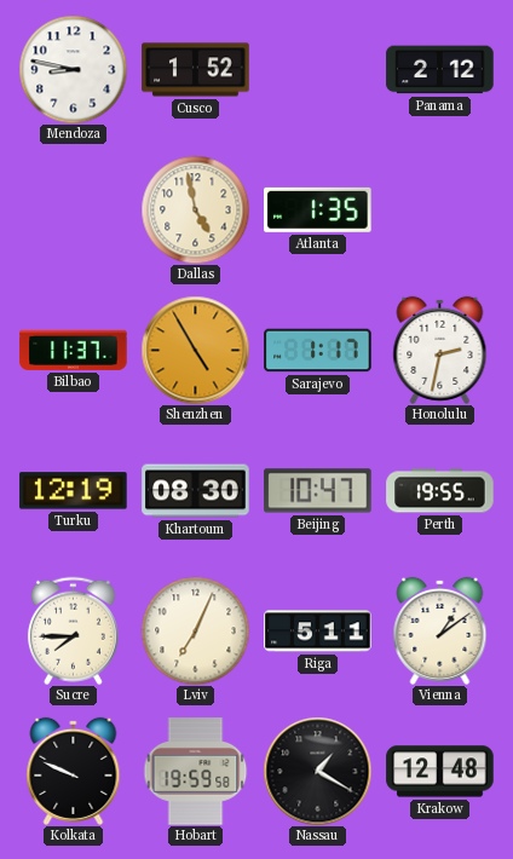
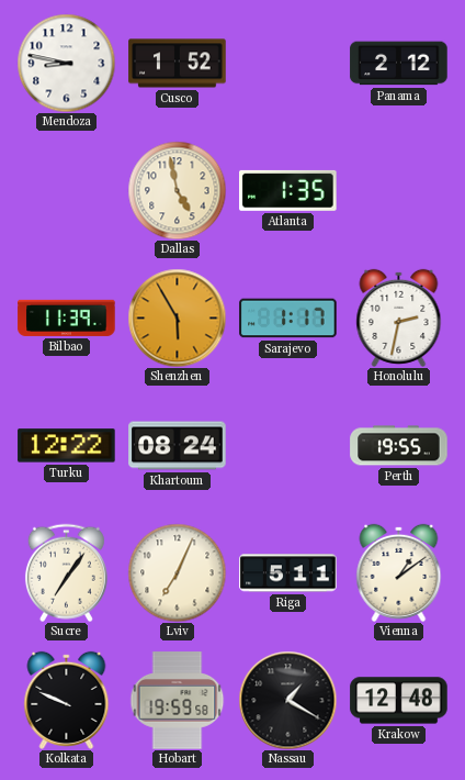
Bilbao: 11:37 -> 11:39 (67, 317)
Shenzhen: 4:55 -> 5:55 (177, 317)
Turku: 12:19 -> 12:22 (67, 446)
Khartoum: 08:30 -> 08:24 (178, 446)
Beijing: 10:47 -> none (318, 491)
Sucre: 7:45 -> 7:06 (66, 572)
